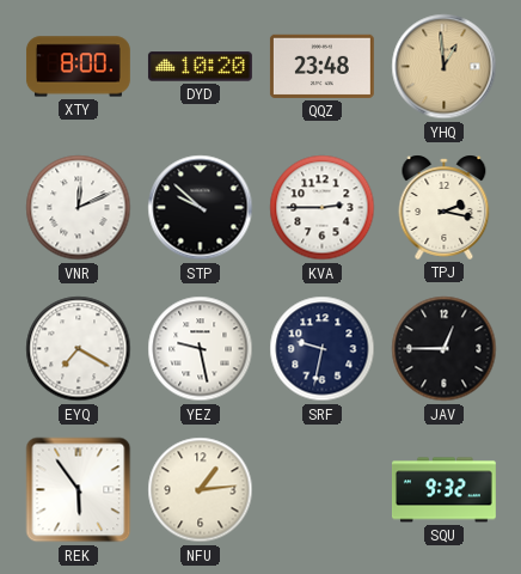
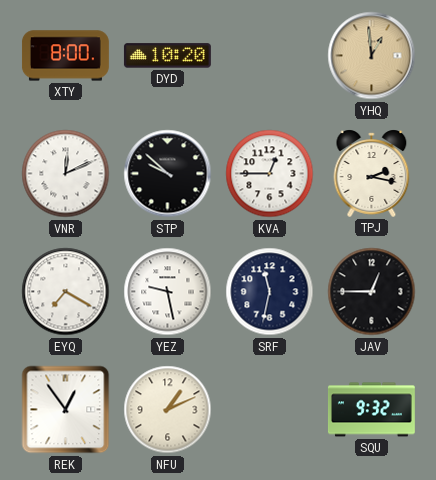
QQZ: 23:48 -> none (321, 66)
KVA: 2:45 -> 12:45 (270, 174)
SRF: 9:32 -> 11:32 (270, 292)
REK: 5:54 -> 12:54 (66, 410)
NFU: 1:14 -> 1:11 (168, 410)
